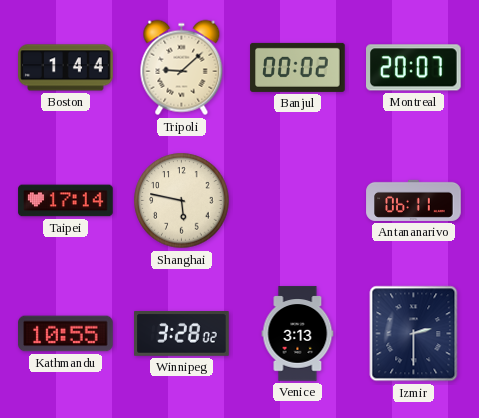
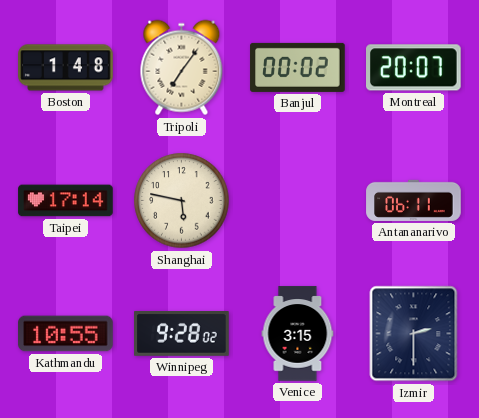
Boston: 1:44 -> 1:48 (66, 68)
Tripoli: 9:08 -> 7:06 (182, 68)
Winnipeg: 3:28 -> 9:28 (182, 334)
Venice: 3:13 -> 3:15 (298, 334)
